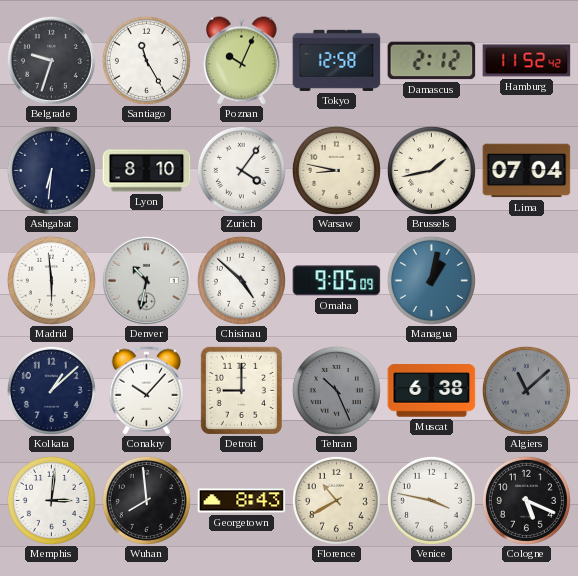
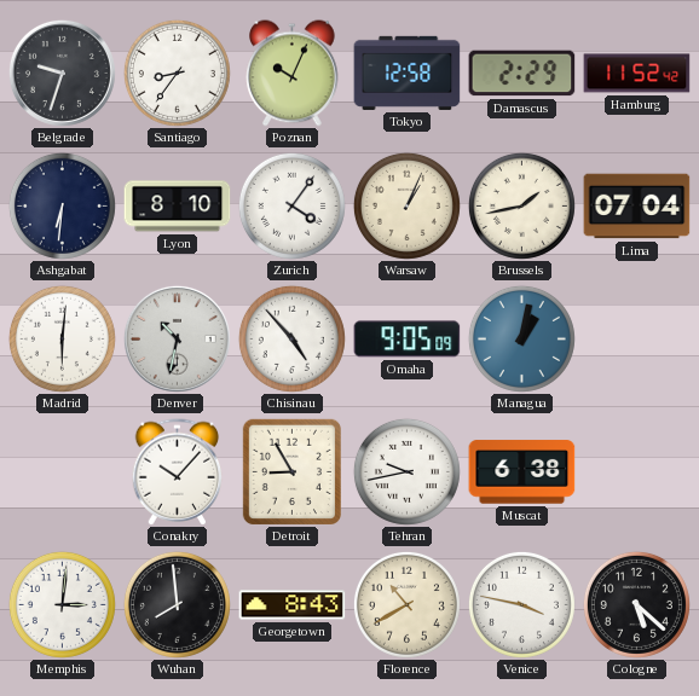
Santiago: 11:25 -> 8:36 (177, 72)
Damascus: 2:12 -> 2:29 (522, 74)
Warsaw: 8:47 -> 1:04 (406, 205)
Madrid: 5:59 -> 6:01 (62, 338)
Chisinau: 4:52 -> 4:53 (291, 338)
Kolkata: 1:08 -> none (51, 390)
Detroit: 9:00 -> 8:55 (291, 471)
Tehran: 10:26 -> 9:43 (406, 471)
Tehran dial: grey -> white (406, 471)
Algiers: 11:08 -> none (526, 390)
Cologne: 5:19 -> 5:22 (636, 604)
